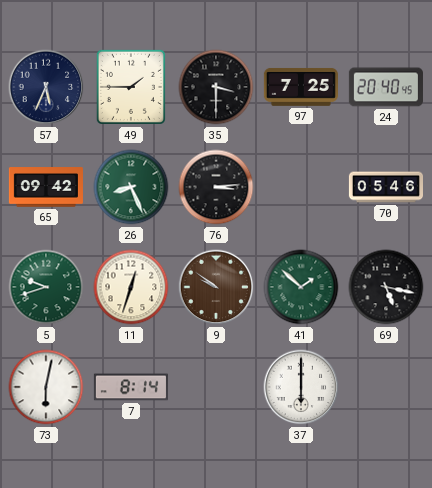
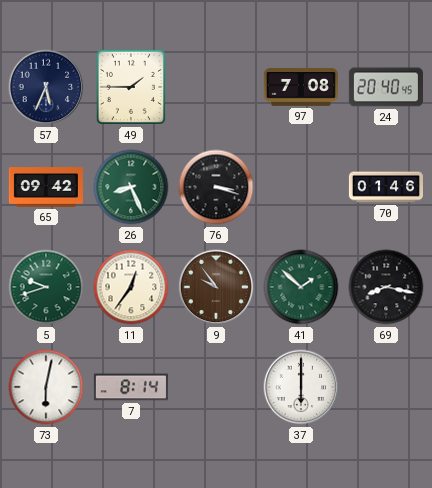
35: 3:30 -> none (216, 87)
97: 7:25 -> 7:08 (301, 87)
76: 3:14 -> 3:18 (216, 187)
70: 05:46 -> 01:46 (385, 187)
11: 12:33 -> 12:36 (131, 287)
9: 9:51 -> 9:54 (216, 287)
69: 5:17 -> 8:17 (386, 287)
